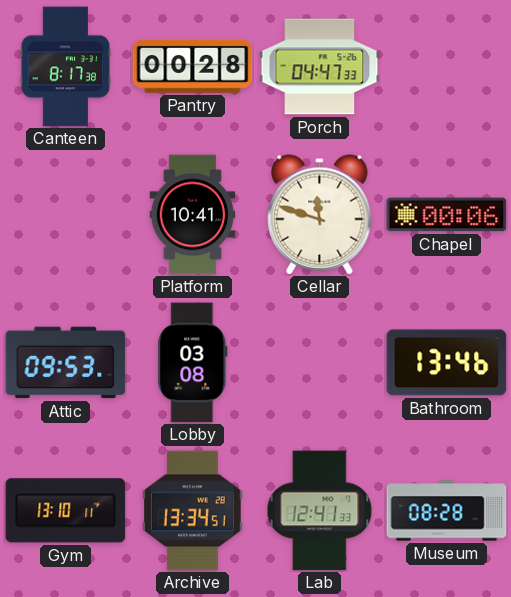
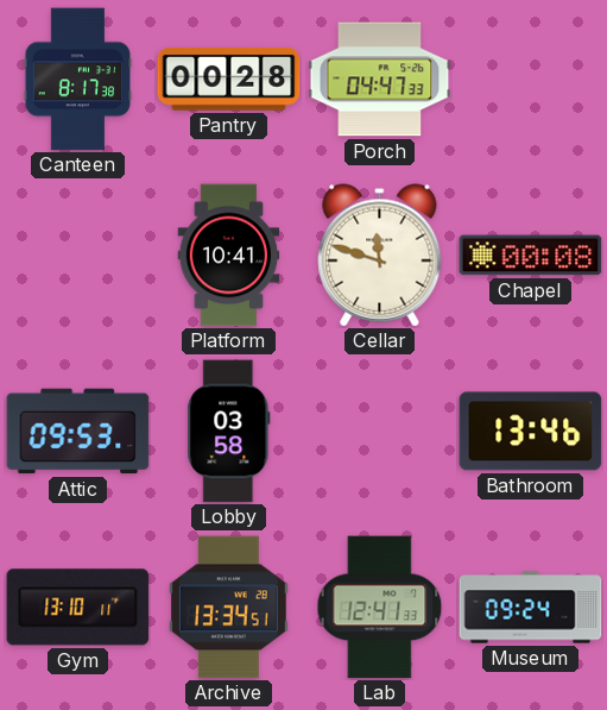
Chapel: 00:06 -> 00:08 (531, 256)
Lobby: 03:08 -> 03:58 (229, 432)
Museum: 08:28 -> 09:24 (531, 608)
